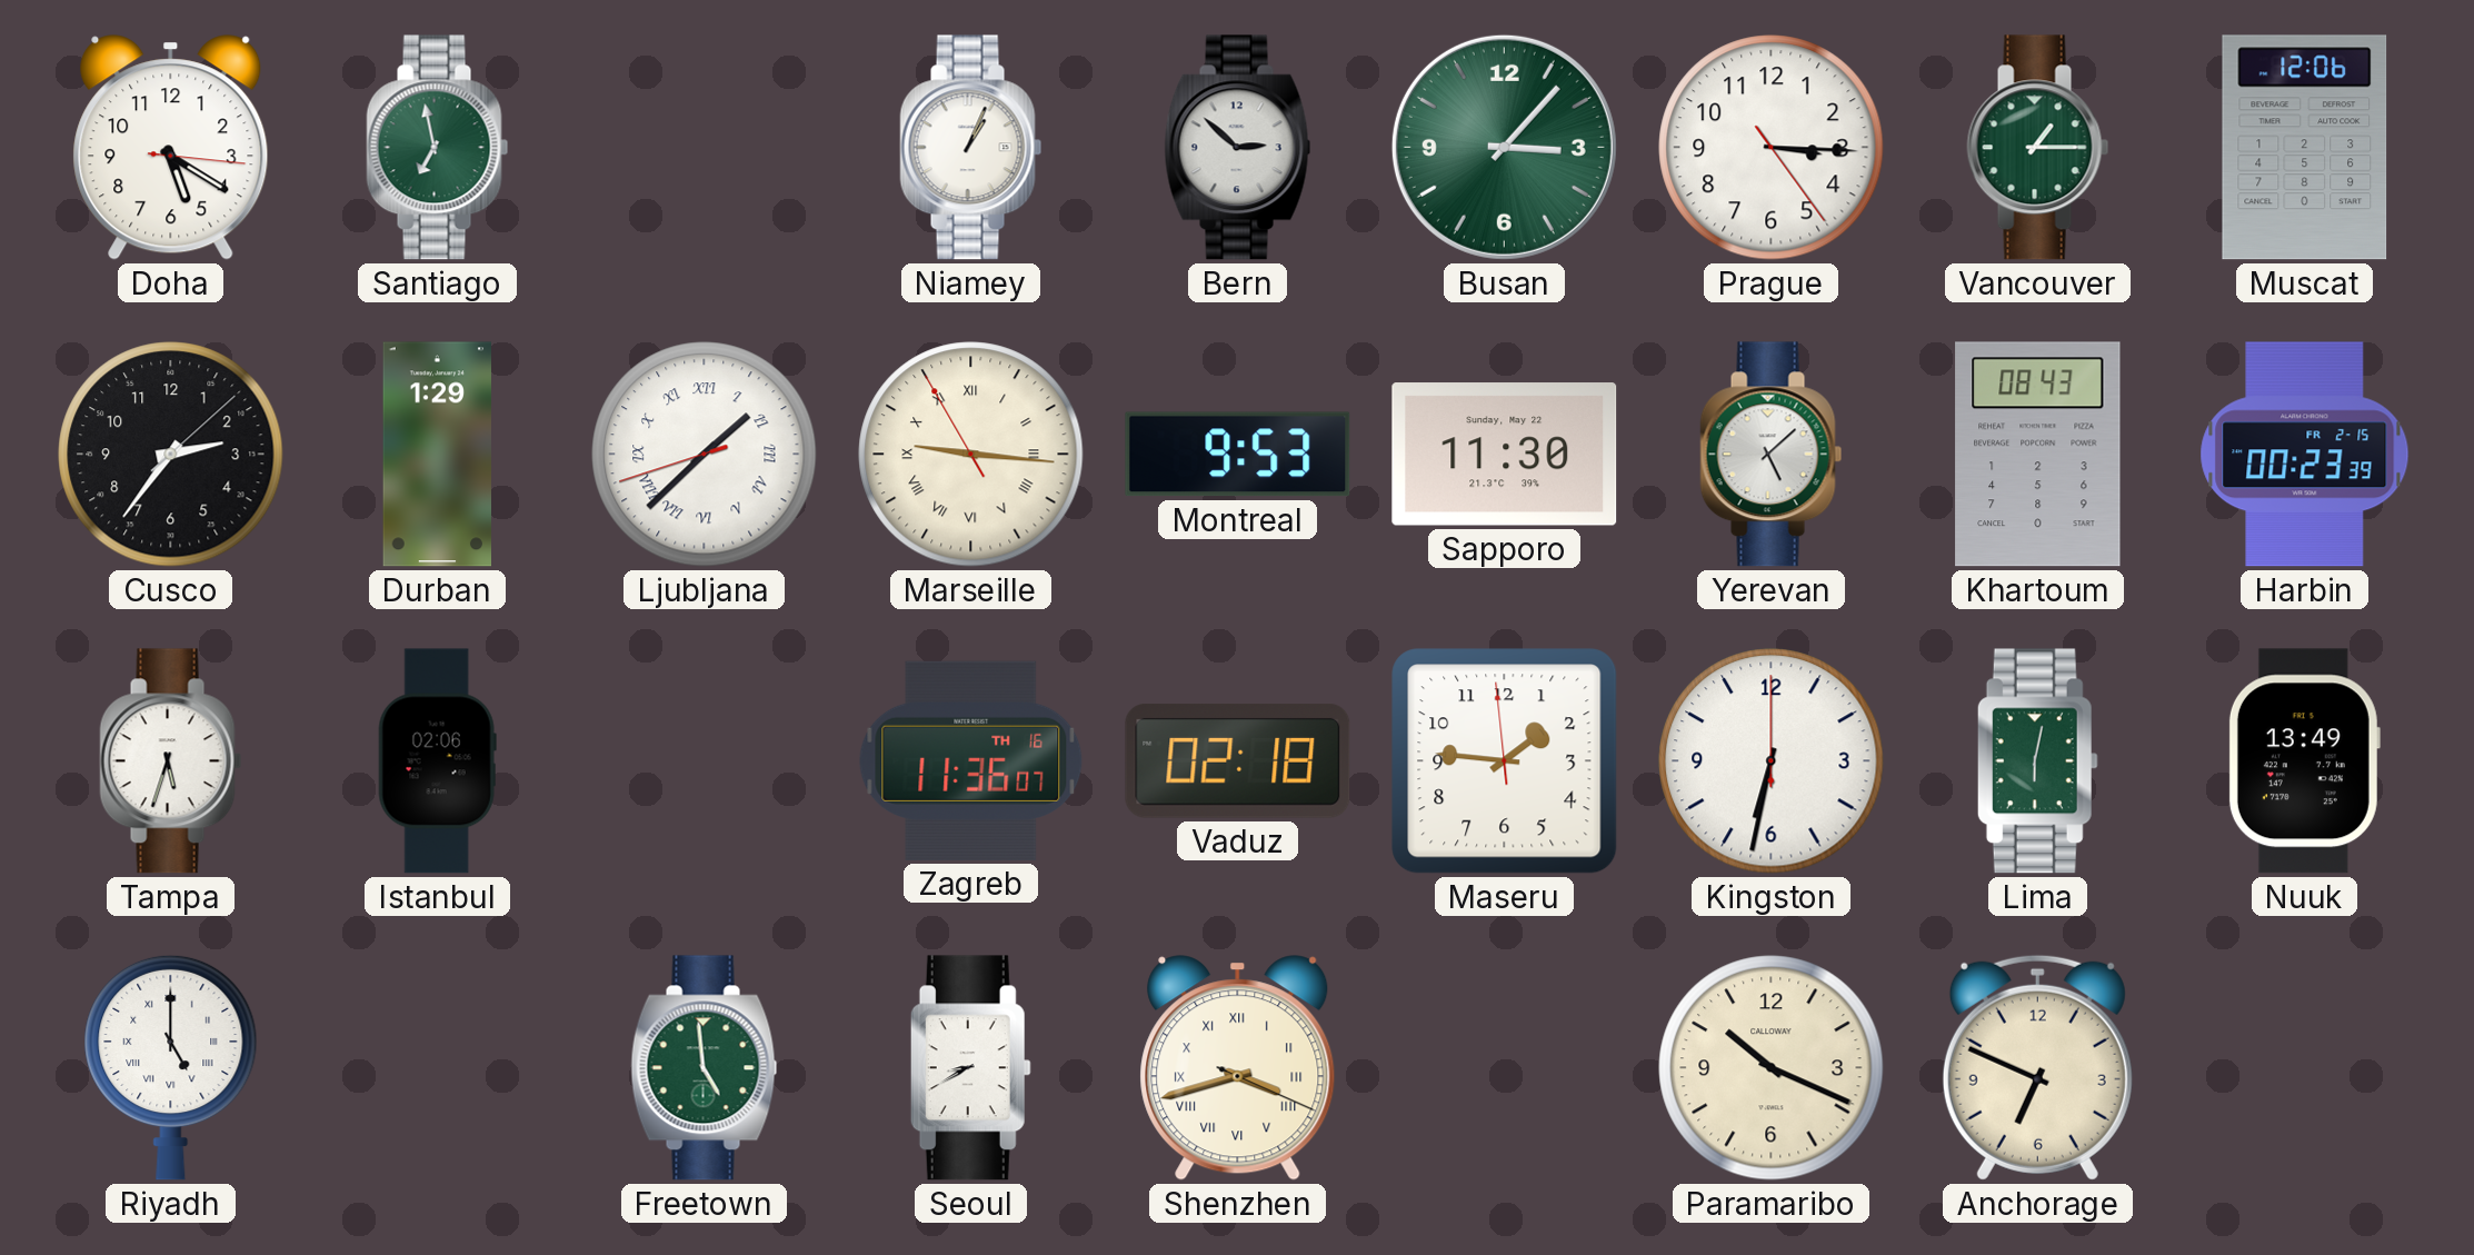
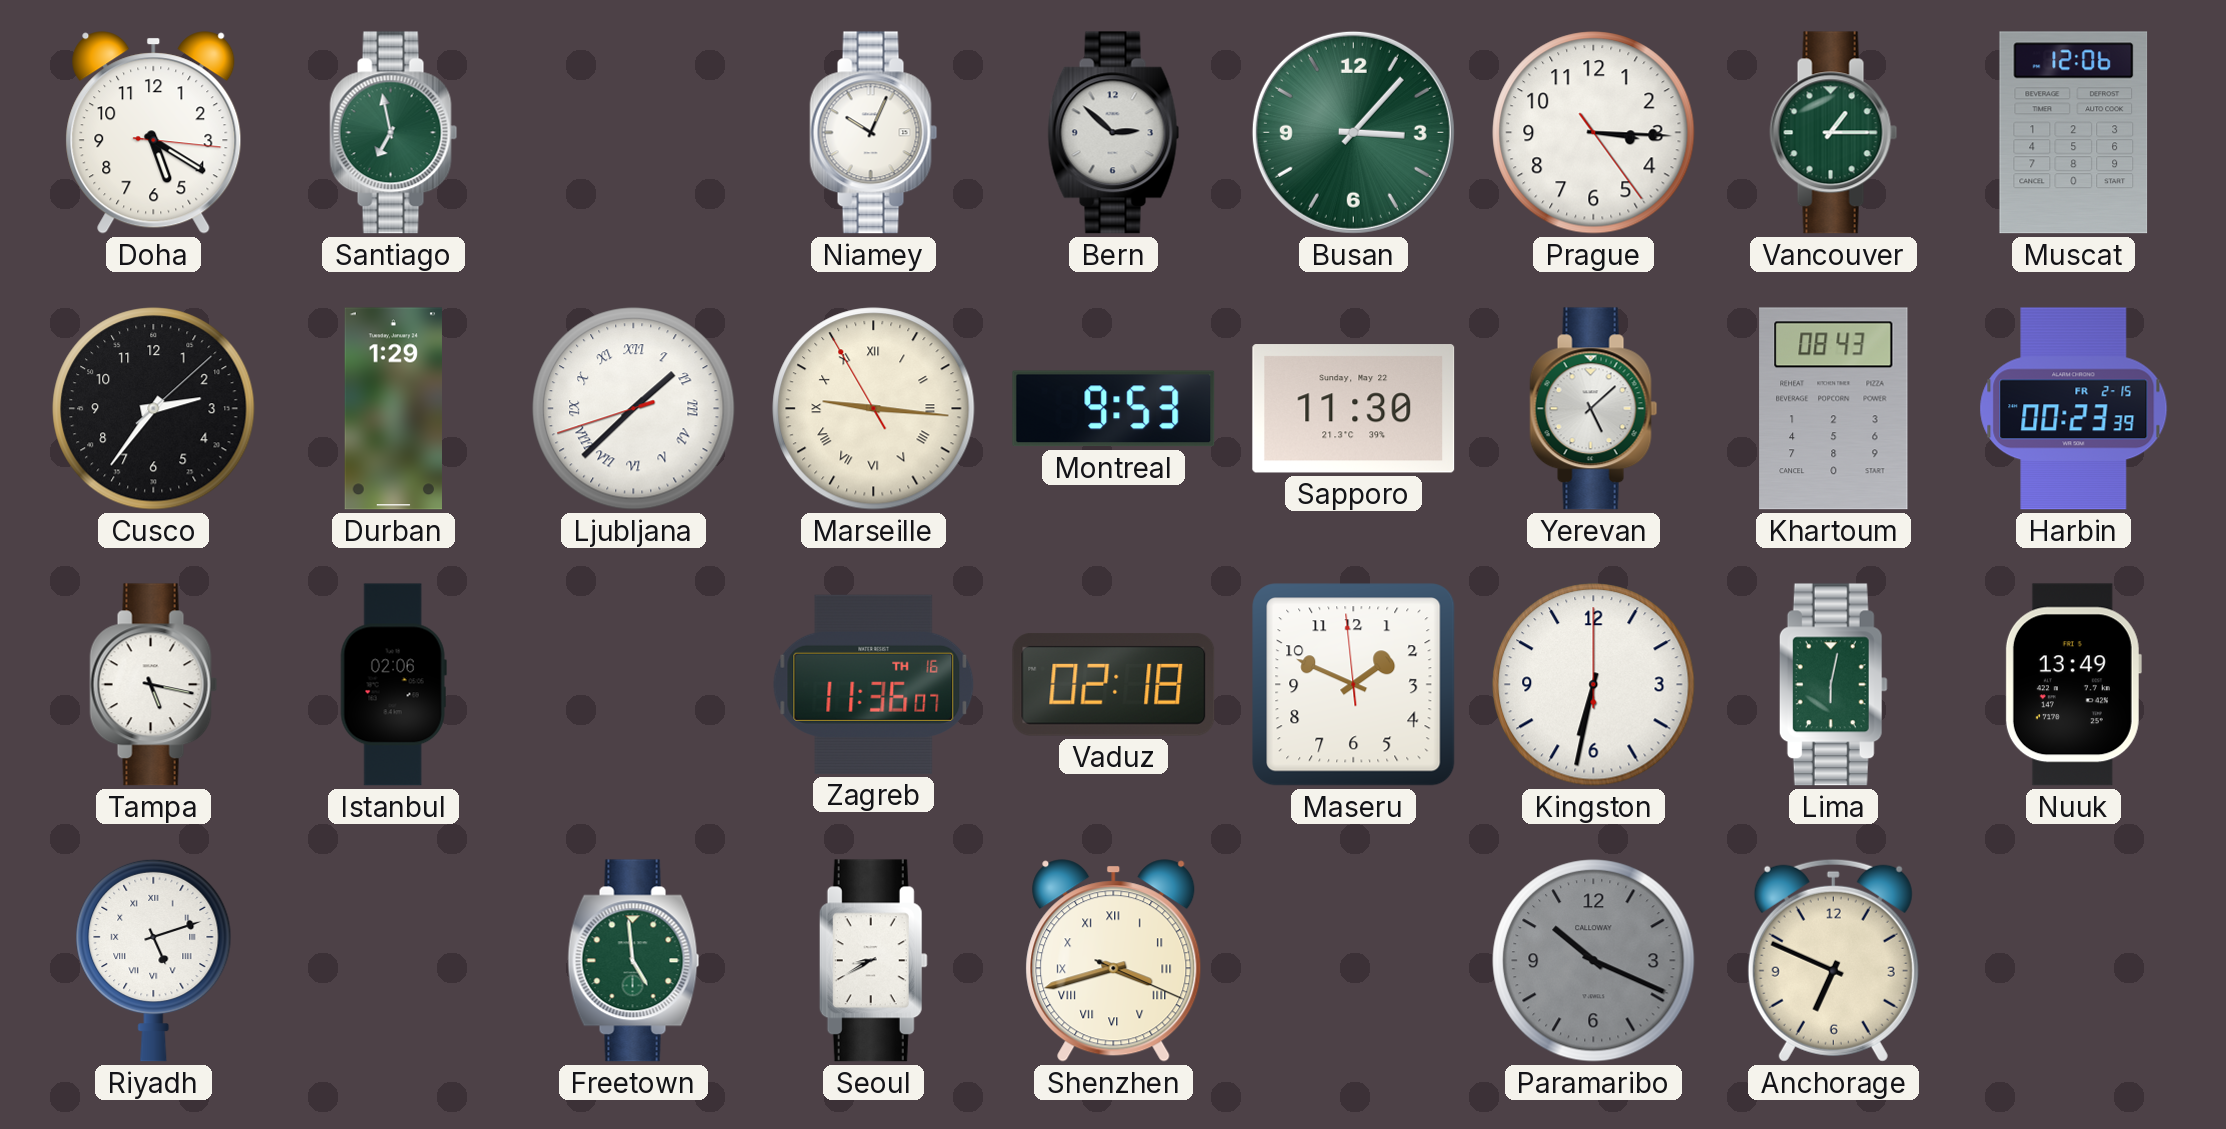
Niamey: 1:04 -> 10:04 (874, 133)
Tampa: 5:33 -> 5:17 (154, 685)
Maseru: 1:45 -> 1:48 (1354, 685)
Riyadh: 5:00 -> 5:12 (154, 960)
Paramaribo dial: cream -> grey (1594, 961)
